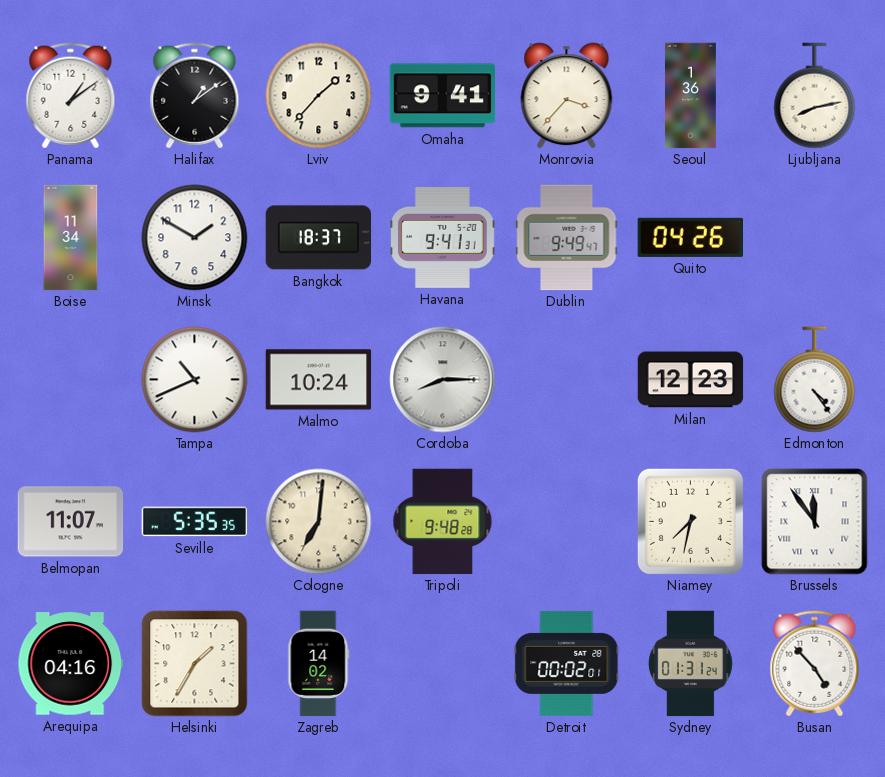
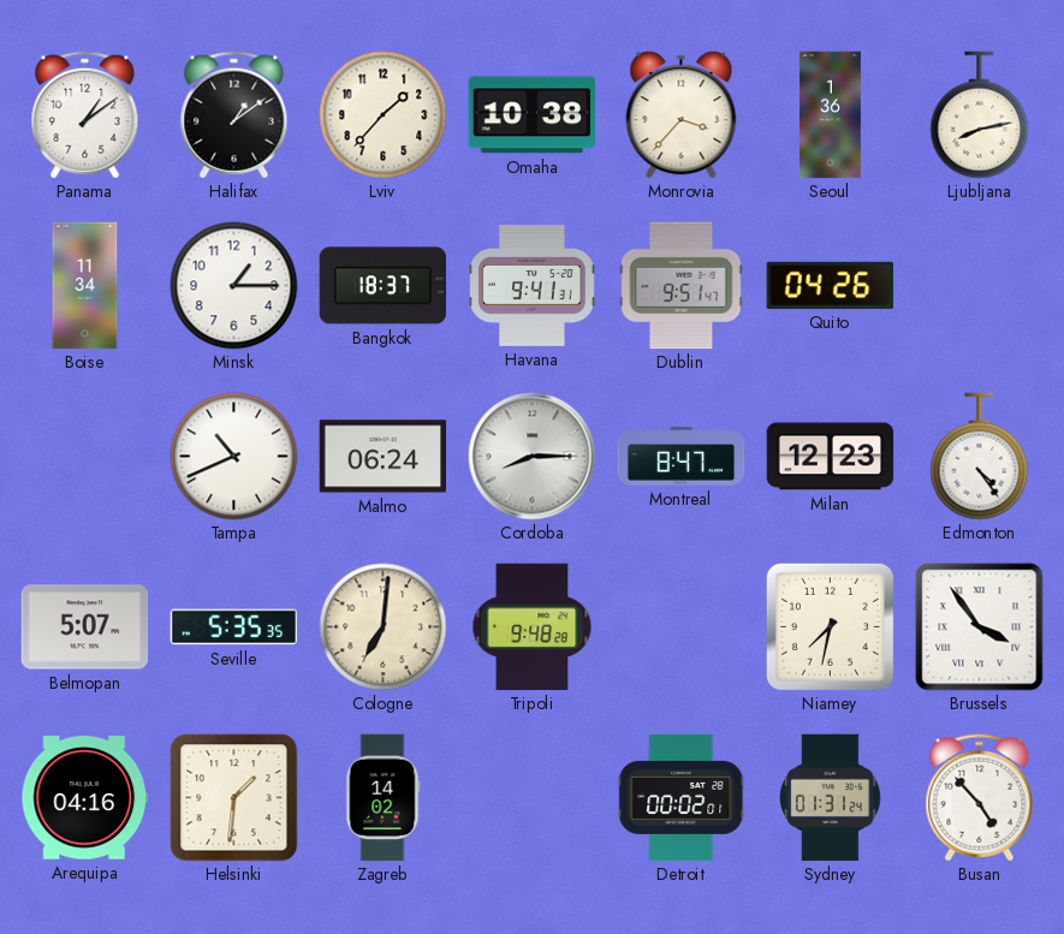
Omaha: 9:41 -> 10:38 (533, 115)
Minsk: 1:50 -> 1:15 (234, 286)
Dublin: 9:49 -> 9:51 (682, 286)
Malmo: 10:24 -> 06:24 (384, 457)
Montreal: none -> 8:47 (682, 457)
Belmopan: 11:07 -> 5:07 (85, 627)
Brussels: 11:54 -> 3:54 (980, 627)
Helsinki: 1:35 -> 1:31 (234, 798)
